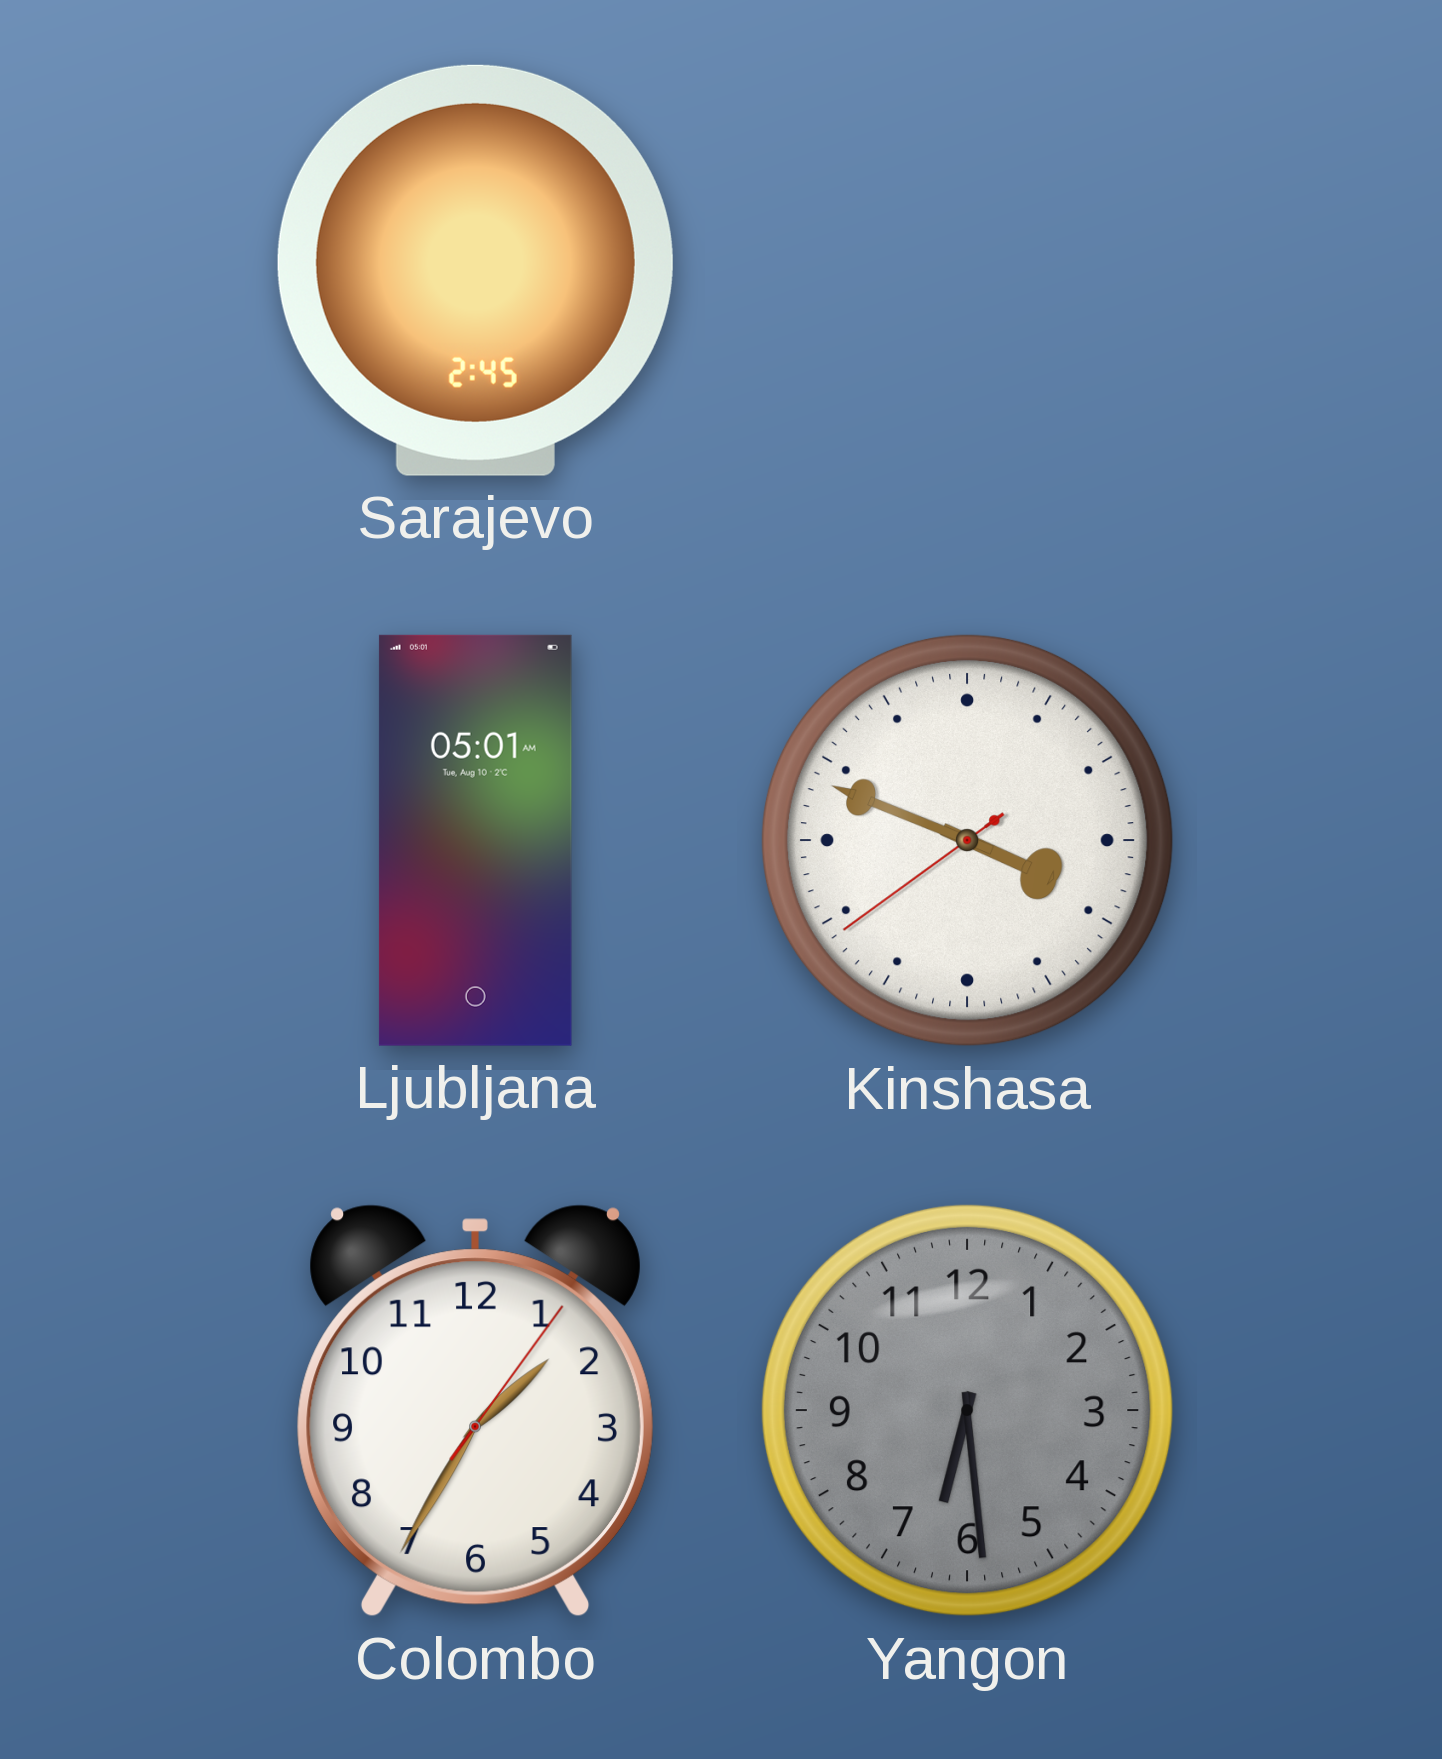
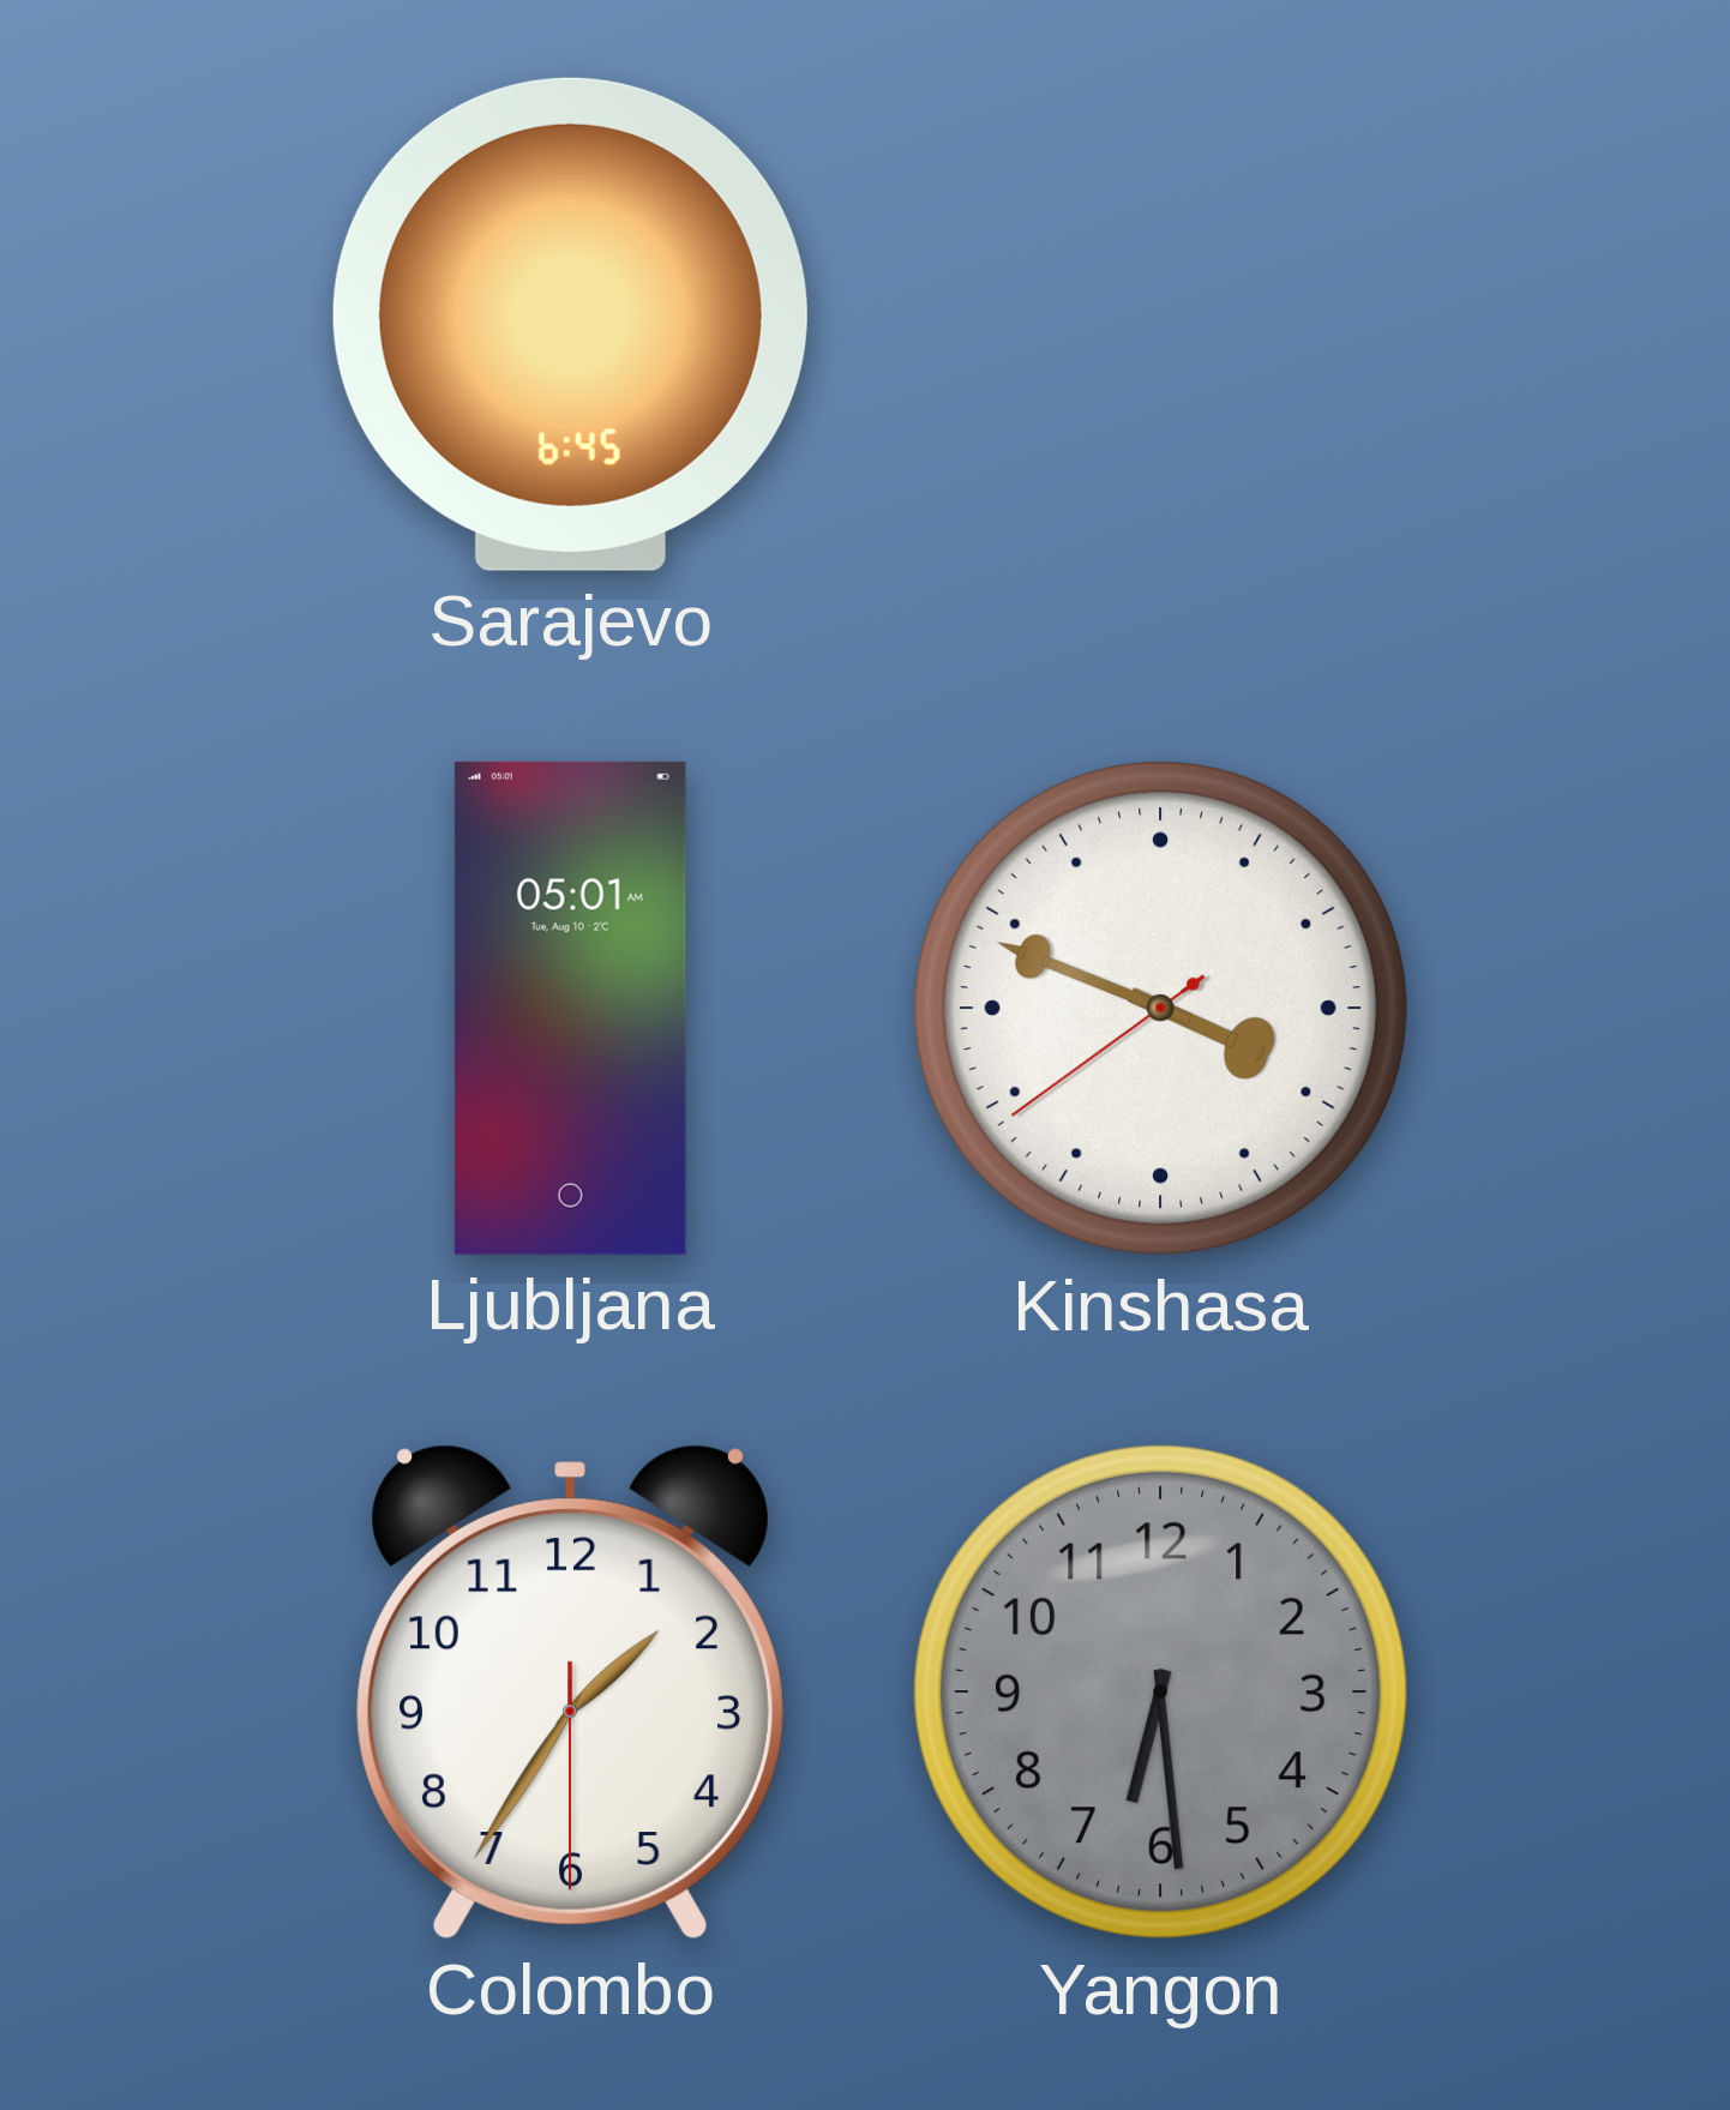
Sarajevo: 2:45 -> 6:45 (570, 324)
Colombo: 1:35:06 -> 1:35:30 (570, 1693)
